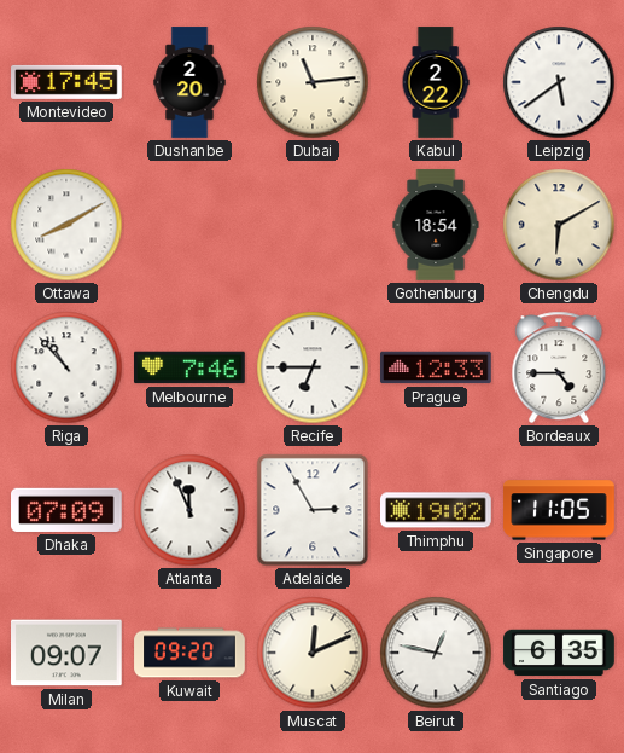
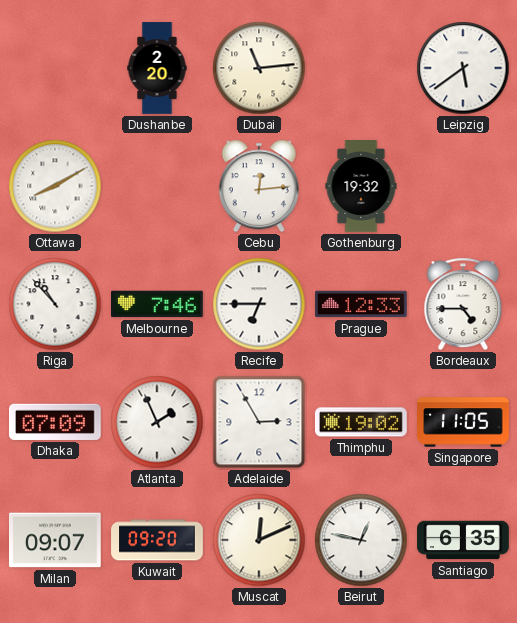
Montevideo: 17:45 -> none (68, 82)
Kabul: 2:22 -> none (436, 82)
Cebu: none -> 12:14 (259, 186)
Gothenburg: 18:54 -> 19:32 (361, 186)
Chengdu: 6:10 -> none (559, 225)
Atlanta: 11:56 -> 1:56 (157, 422)
